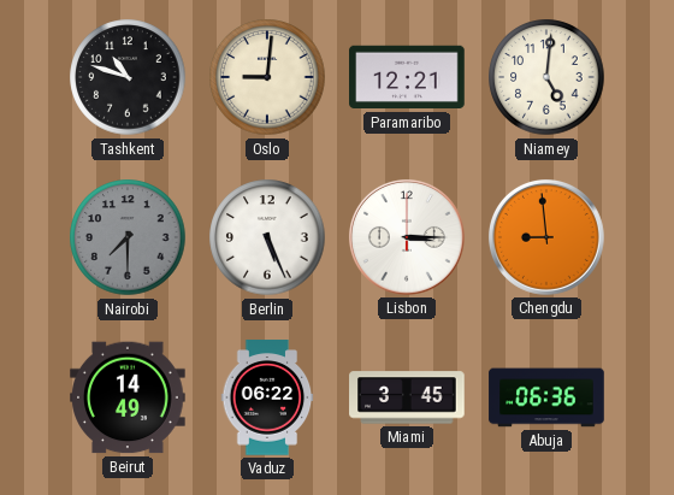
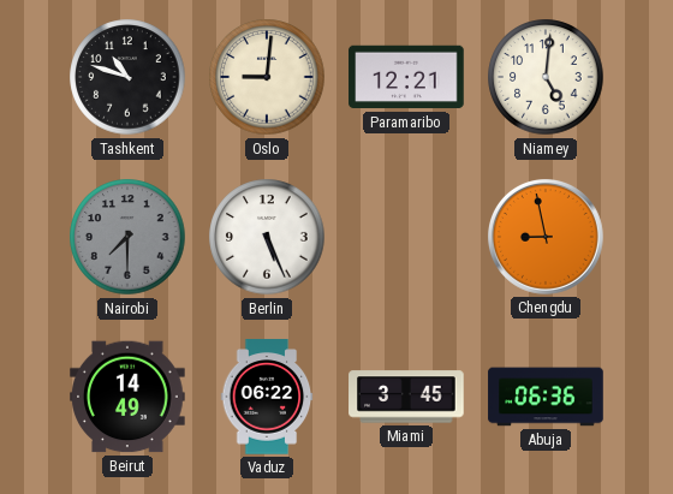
Lisbon: 3:15 -> none (407, 237)
Chengdu: 8:59 -> 8:58 (546, 237)
